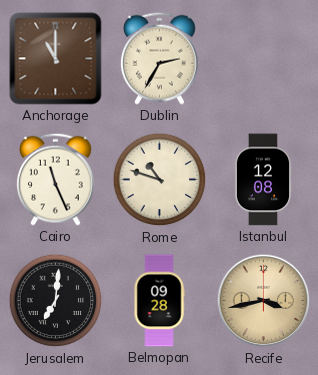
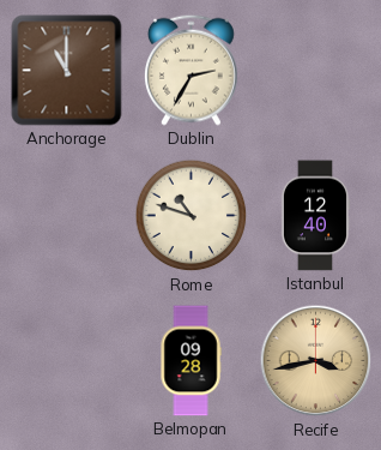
Cairo: 11:26 -> none (56, 179)
Istanbul: 12:08 -> 12:40 (315, 216)
Jerusalem: 7:01 -> none (56, 301)
